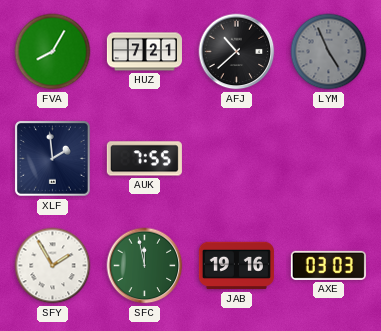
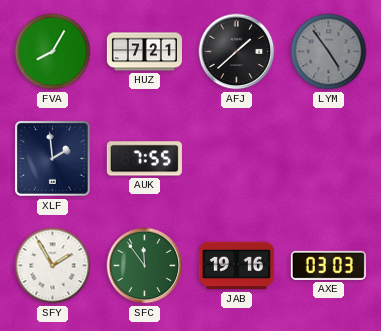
AFJ: 10:38 -> 1:38 (237, 52)
LYM: 4:56 -> 4:54 (329, 52)
SFC: 11:58 -> 11:54 (145, 266)
